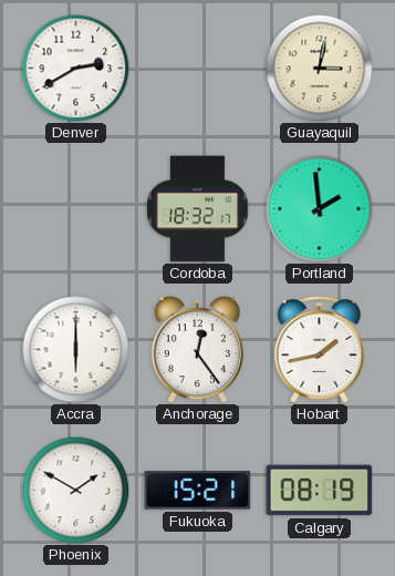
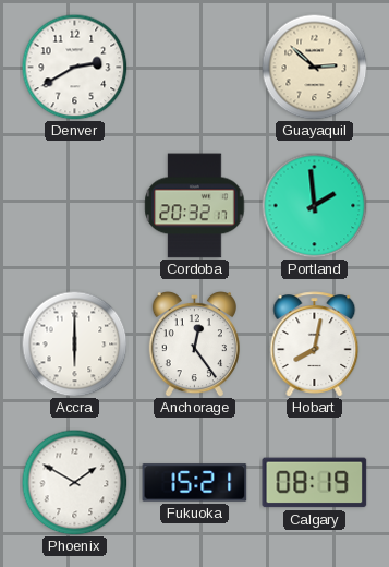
Guayaquil: 3:02 -> 2:52 (314, 67)
Cordoba: 18:32 -> 20:32 (195, 206)
Hobart: 1:43 -> 8:02 (315, 345)
